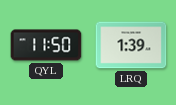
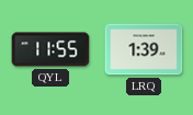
QYL: 11:50 -> 11:55 (50, 49)
